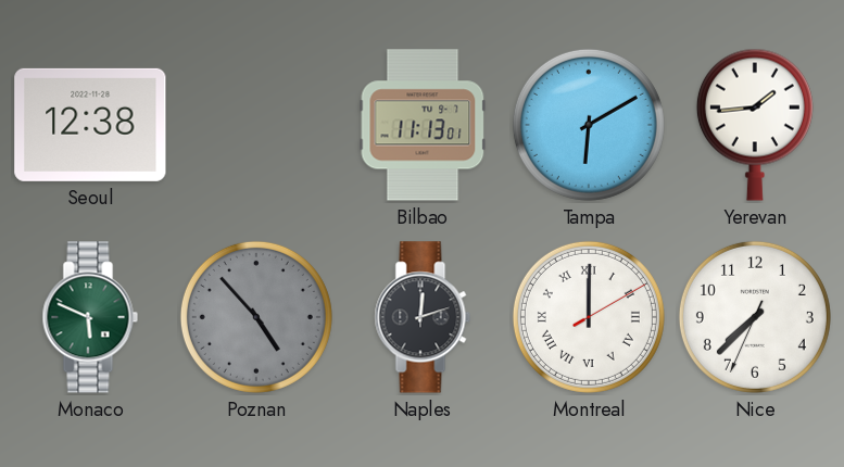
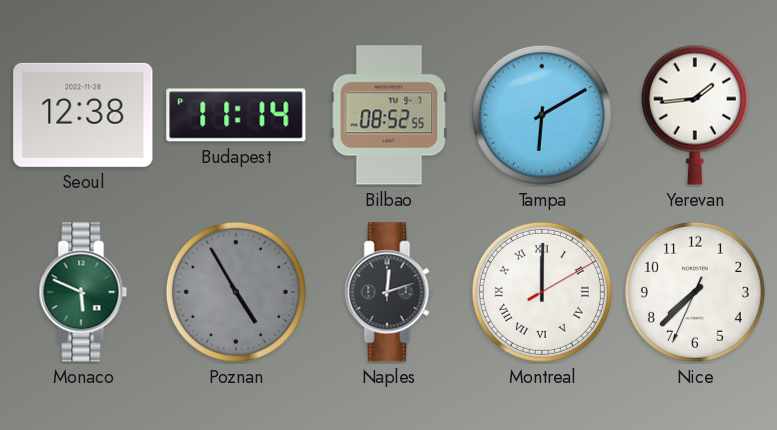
Budapest: none -> 11:14 (236, 115)
Bilbao: 11:13 -> 08:52 (389, 115)
Poznan: 4:53 -> 4:55 (236, 292)
